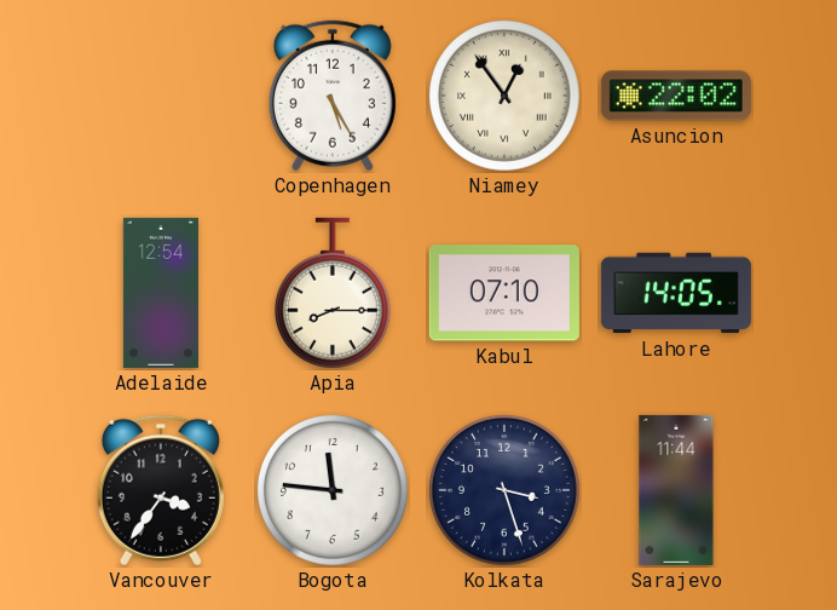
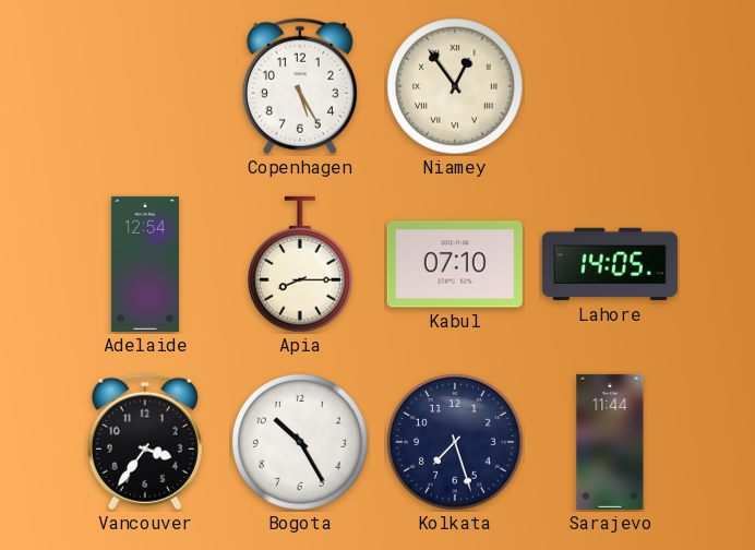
Asuncion: 22:02 -> none (676, 96)
Bogota: 11:46 -> 10:25 (300, 442)
Kolkata: 3:27 -> 7:27 (455, 442)
